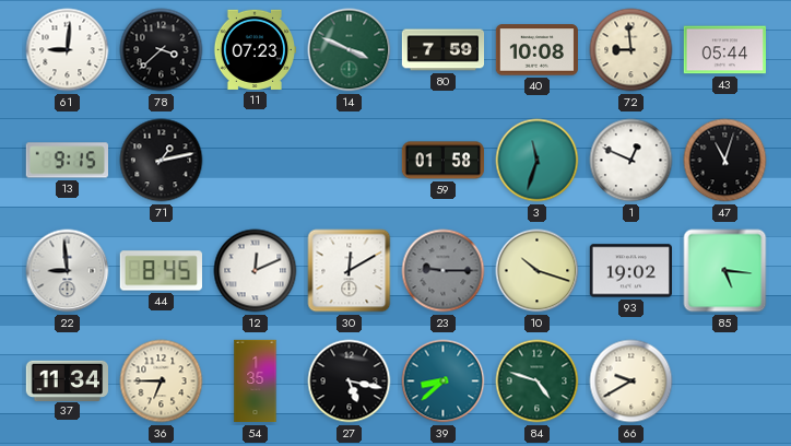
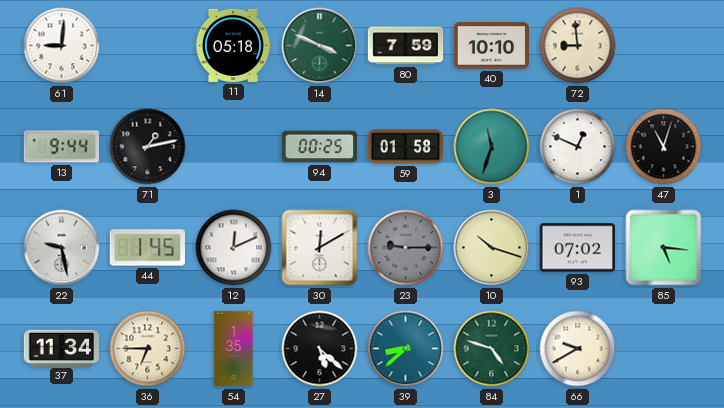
78: 3:38 -> none (162, 50)
11: 07:23 -> 05:18 (232, 45)
40: 10:08 -> 10:10 (492, 46)
43: 05:44 -> none (724, 50)
13: 9:15 -> 9:44 (61, 147)
94: none -> 00:25 (320, 147)
22: 8:59 -> 9:28 (62, 248)
44: 8:45 -> 1:45 (147, 248)
93: 19:02 -> 07:02 (577, 248)
27: 5:17 -> 5:22 (320, 349)
